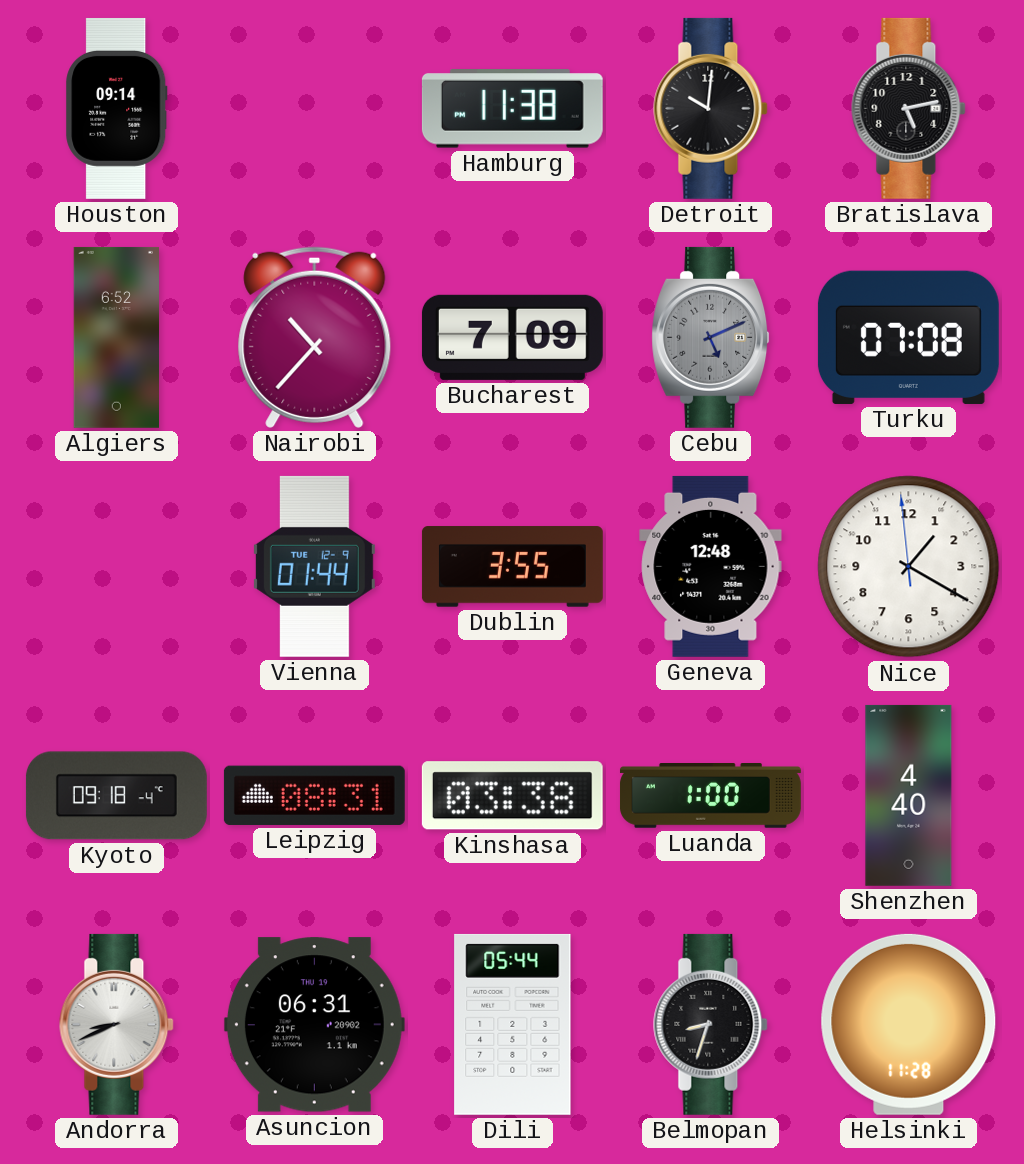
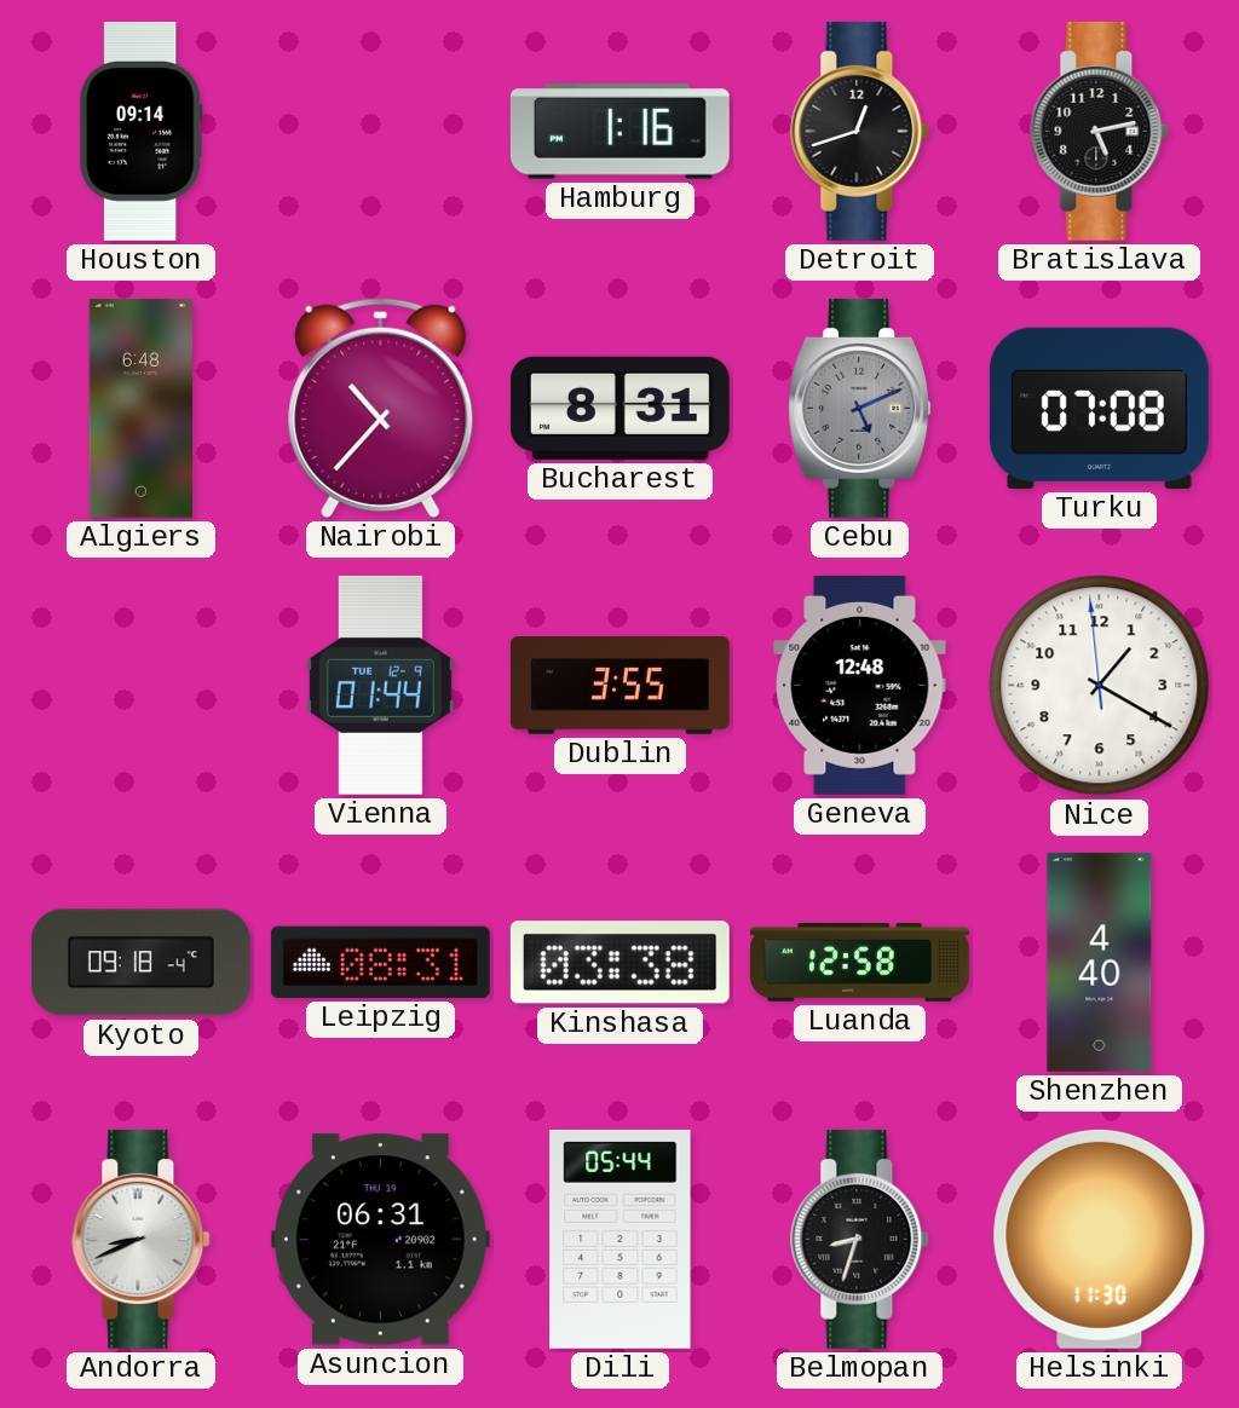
Hamburg: 11:38 -> 1:16 (619, 132)
Detroit: 10:01 -> 12:42 (860, 131)
Algiers: 6:52 -> 6:48 (140, 408)
Bucharest: 7:09 -> 8:31 (619, 408)
Luanda: 1:00 -> 12:58 (859, 963)
Helsinki: 11:28 -> 11:30 (1100, 1239)
